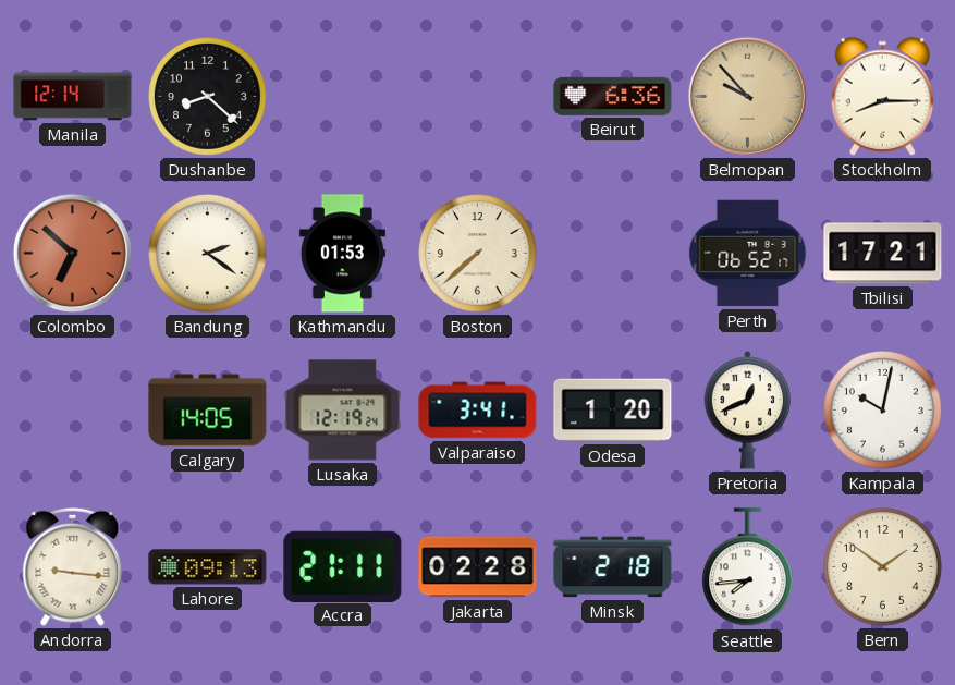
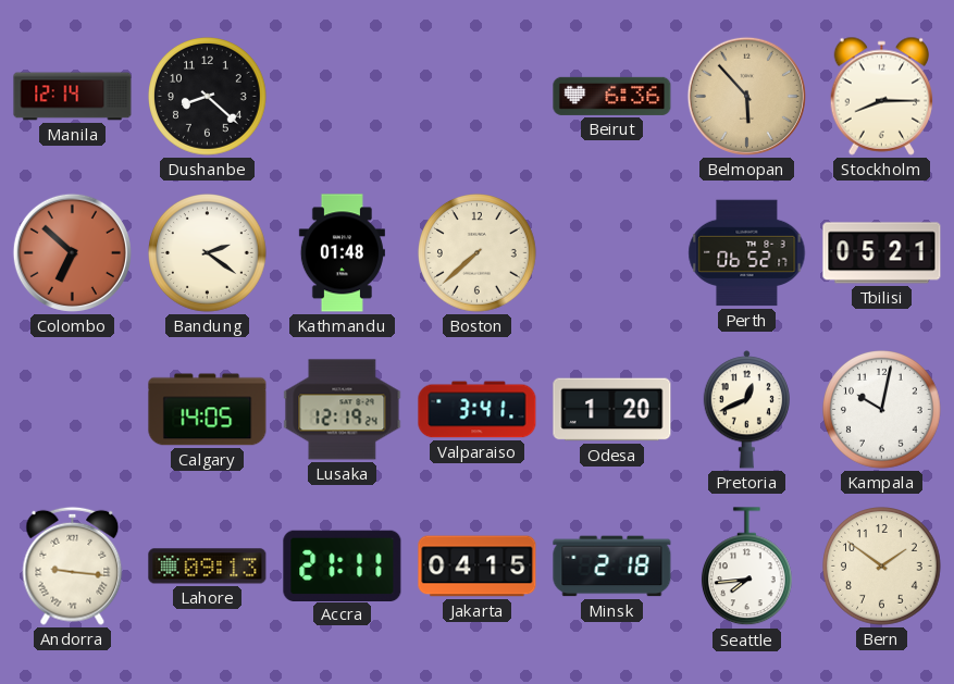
Belmopan: 9:53 -> 5:53 (746, 96)
Kathmandu: 01:53 -> 01:48 (342, 253)
Tbilisi: 17:21 -> 05:21 (882, 253)
Jakarta: 02:28 -> 04:15 (478, 567)
